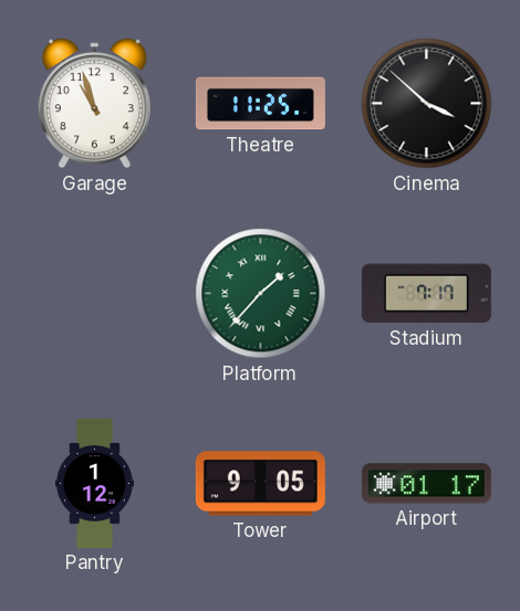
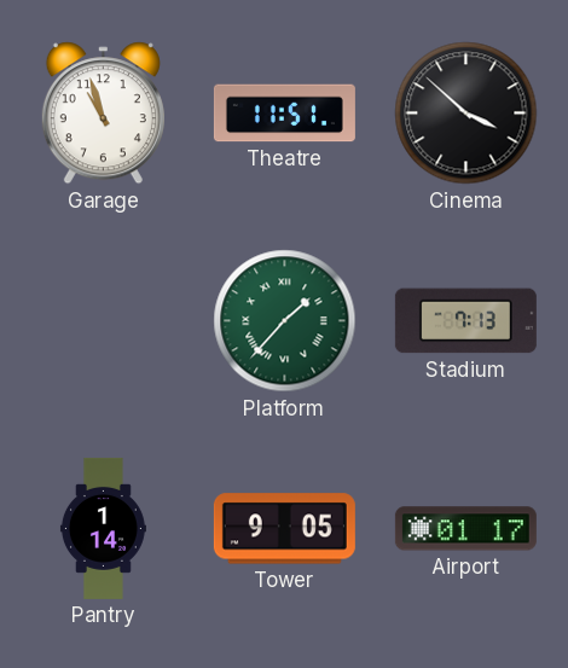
Theatre: 11:25 -> 11:51 (284, 114)
Stadium: 7:17 -> 7:13 (465, 321)
Pantry: 1:12 -> 1:14 (103, 528)
